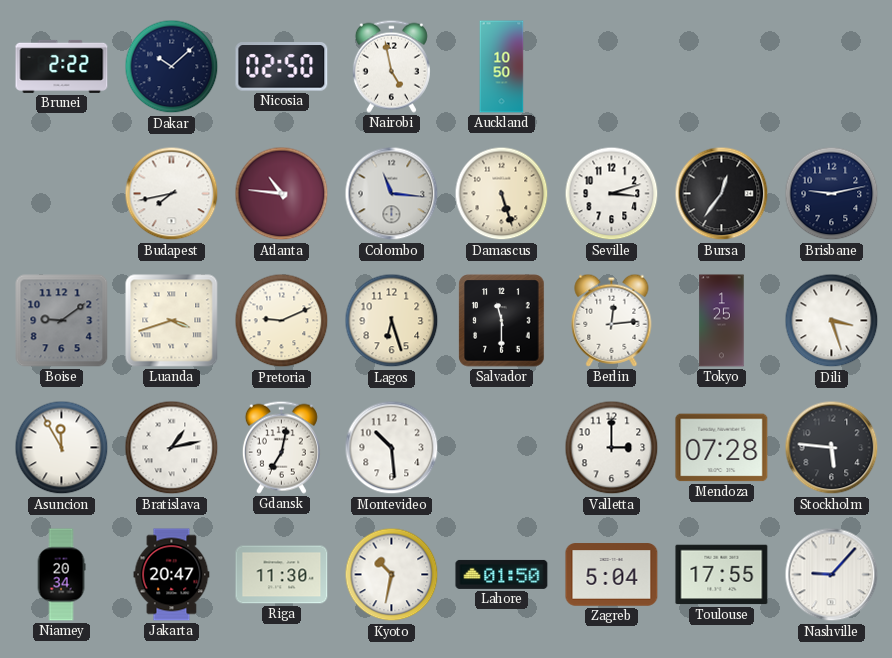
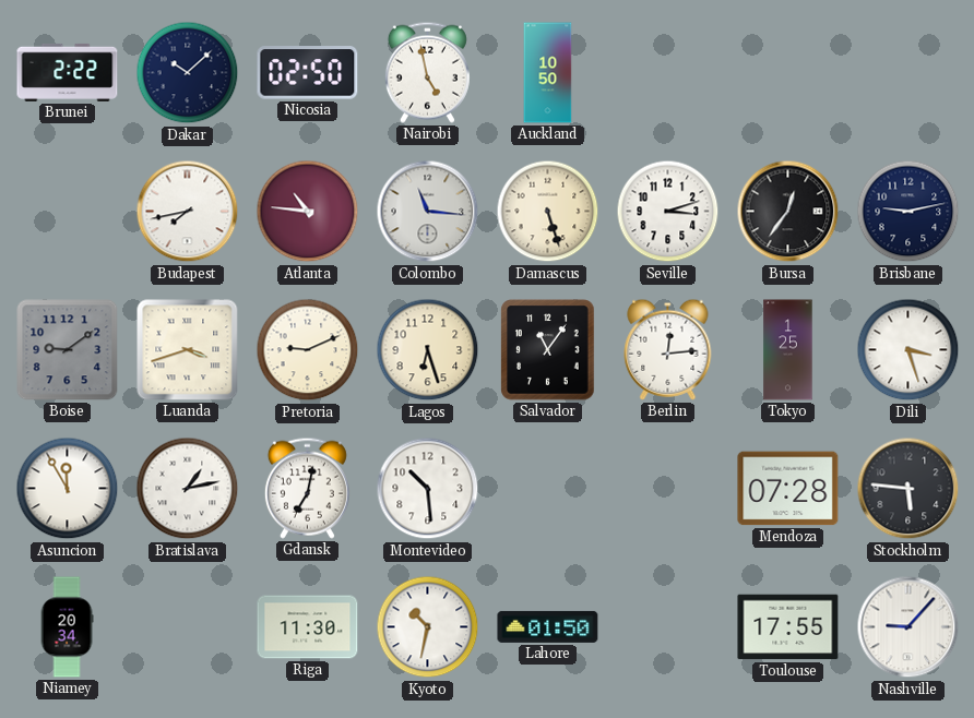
Salvador: 11:30 -> 11:06 (548, 350)
Valletta: 3:00 -> none (612, 448)
Jakarta: 20:47 -> none (172, 575)
Zagreb: 5:04 -> none (612, 575)
